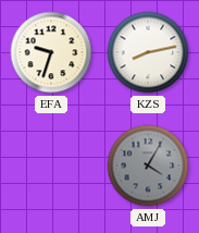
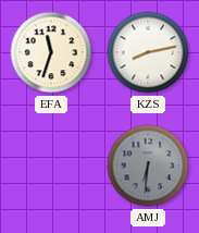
EFA: 9:33 -> 11:33 (51, 52)
AMJ: 4:05 -> 6:31 (148, 165)
